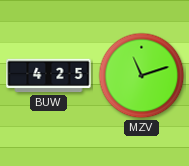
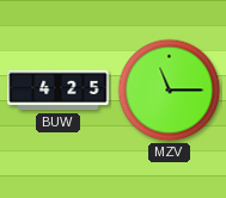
MZV: 11:12 -> 11:15 (170, 91)
